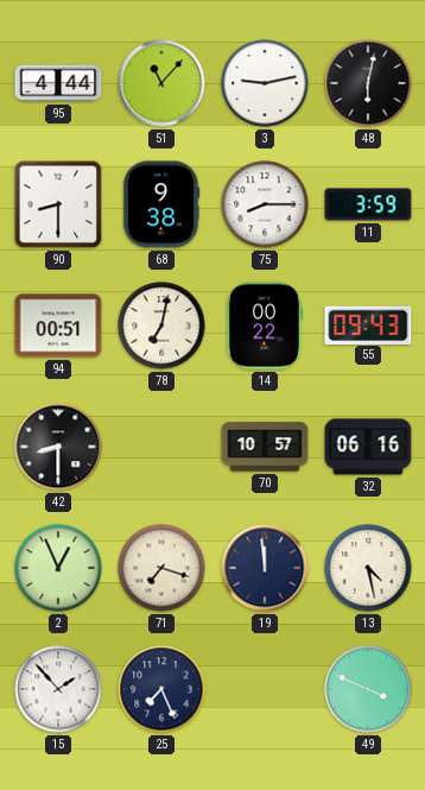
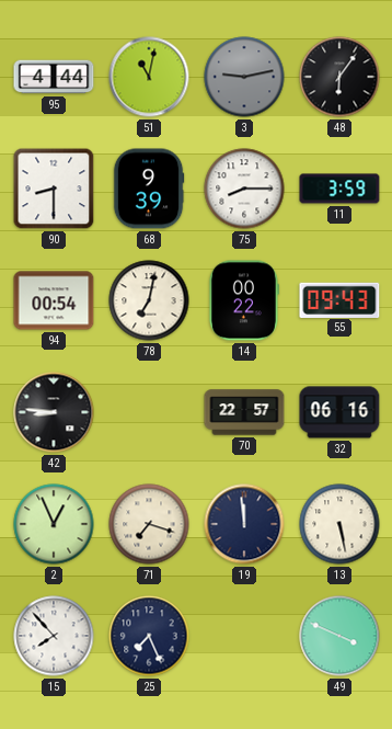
51: 11:07 -> 11:02 (149, 77)
3 dial: white -> grey (244, 77)
48: 6:02 -> 6:06 (339, 77)
68: 9:38 -> 9:39 (149, 189)
94: 00:51 -> 00:54 (54, 300)
42: 8:30 -> 8:46 (54, 412)
70: 10:57 -> 22:57 (244, 412)
13: 4:28 -> 5:28 (339, 524)
15: 1:53 -> 7:53 (54, 636)
